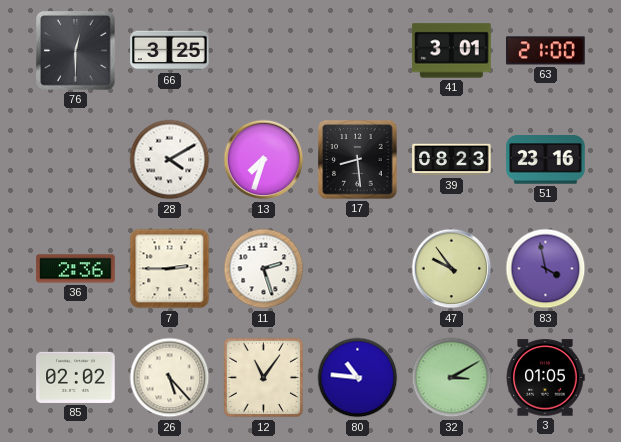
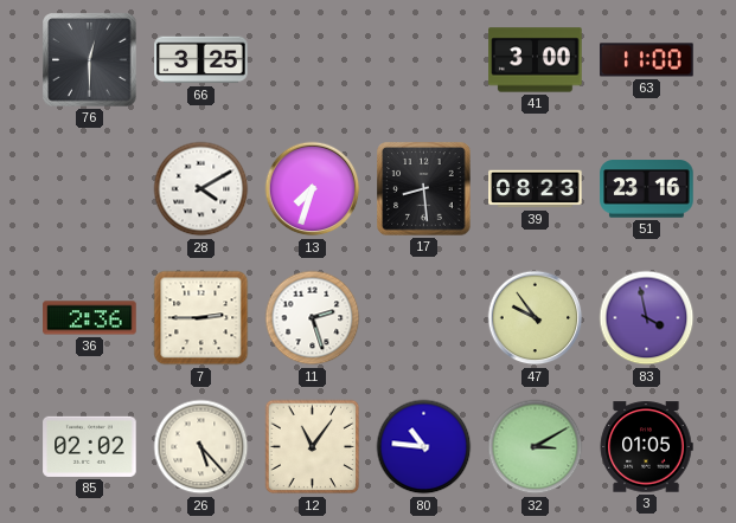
41: 3:01 -> 3:00 (536, 60)
63: 21:00 -> 11:00 (647, 60)
